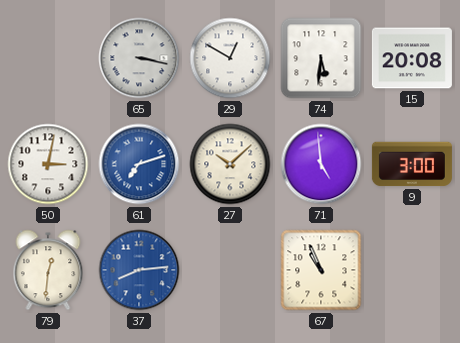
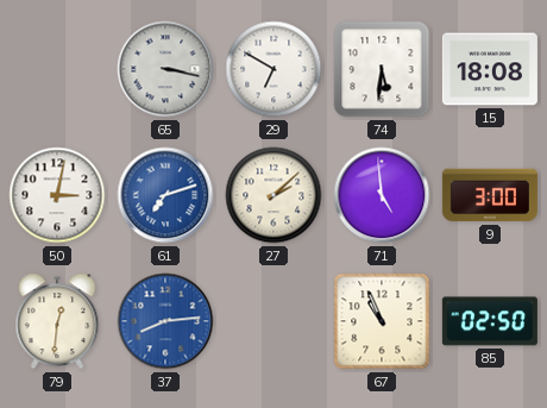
29: 12:50 -> 6:50 (273, 69)
15: 20:08 -> 18:08 (490, 69)
27: 10:08 -> 2:08 (273, 195)
85: none -> 02:50 (490, 321)
